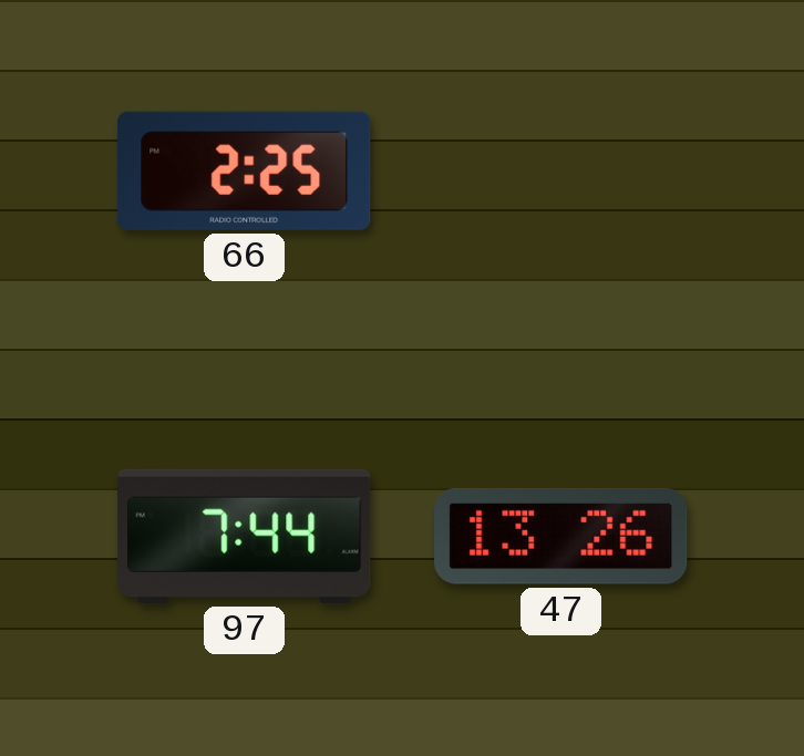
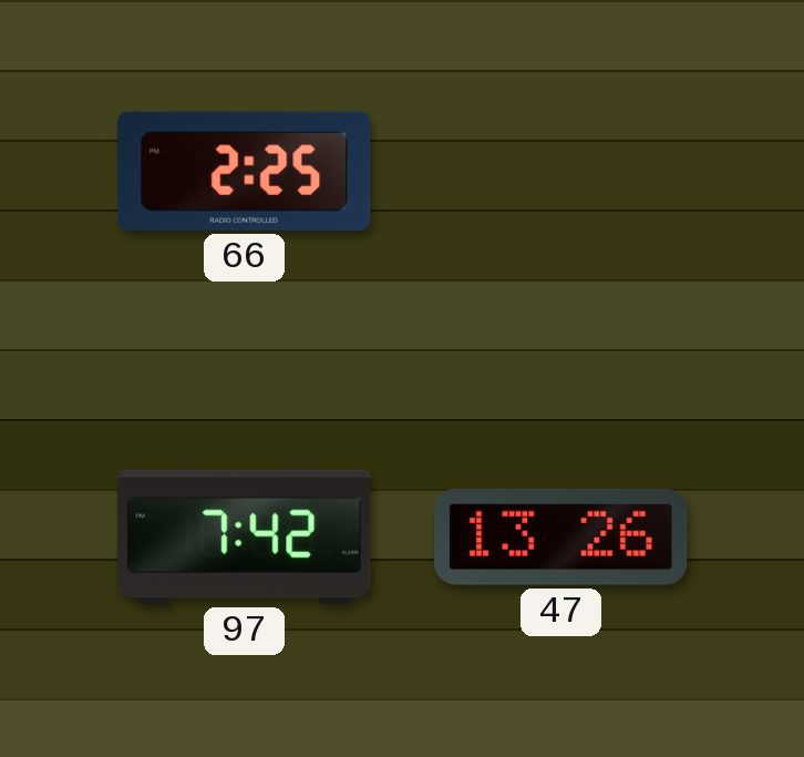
97: 7:44 -> 7:42 (245, 536)
